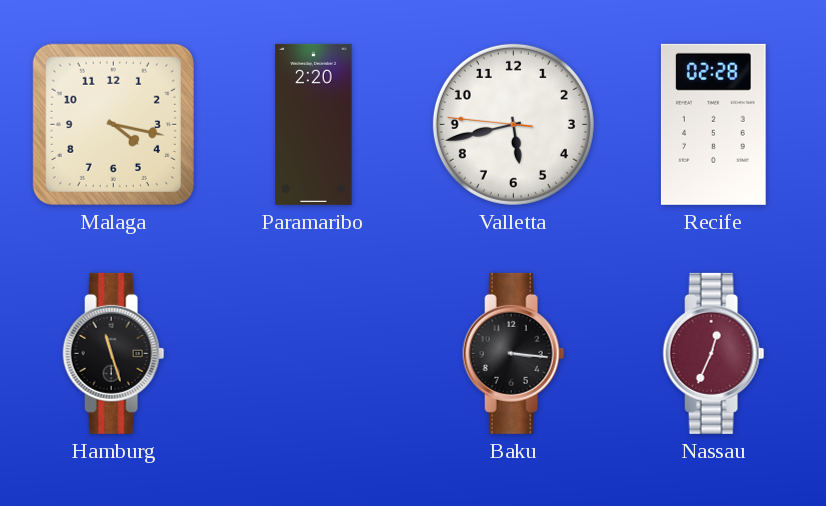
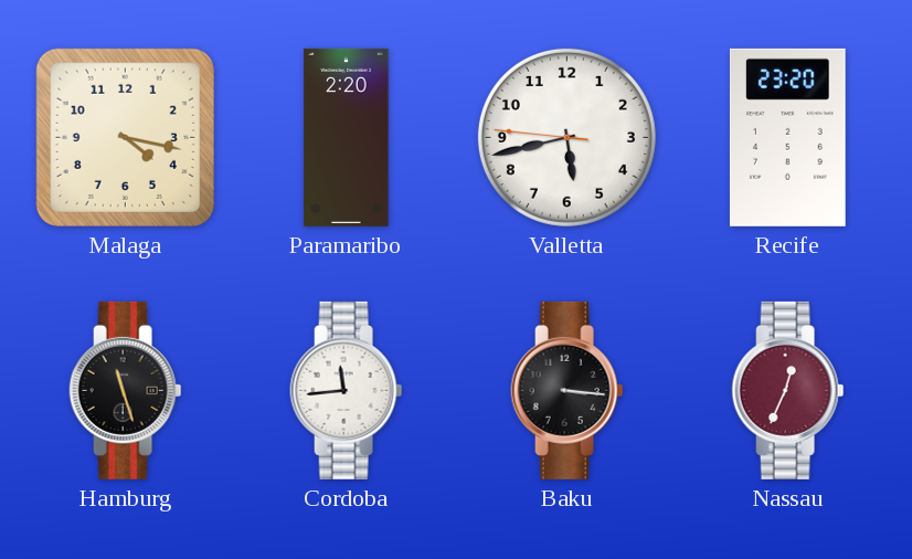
Recife: 02:28 -> 23:20 (787, 137)
Cordoba: none -> 11:44 (347, 390)
